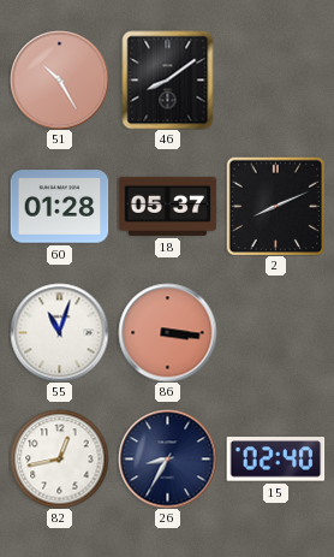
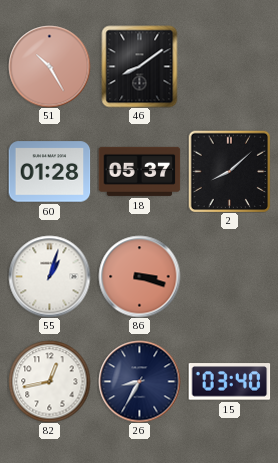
2: 8:11 -> 8:08 (229, 171)
55: 11:03 -> 1:03 (49, 276)
86: 3:16 -> 3:18 (139, 276)
15: 02:40 -> 03:40 (229, 382)
